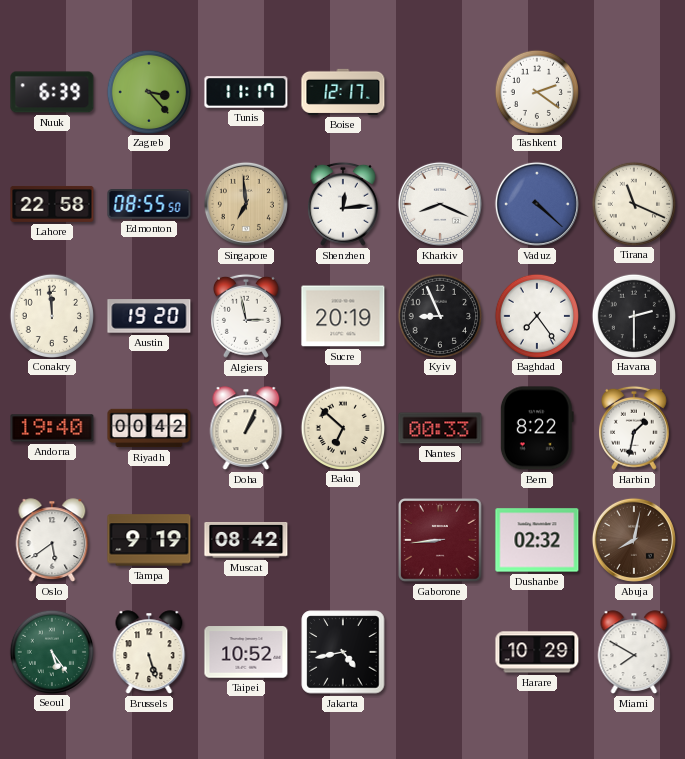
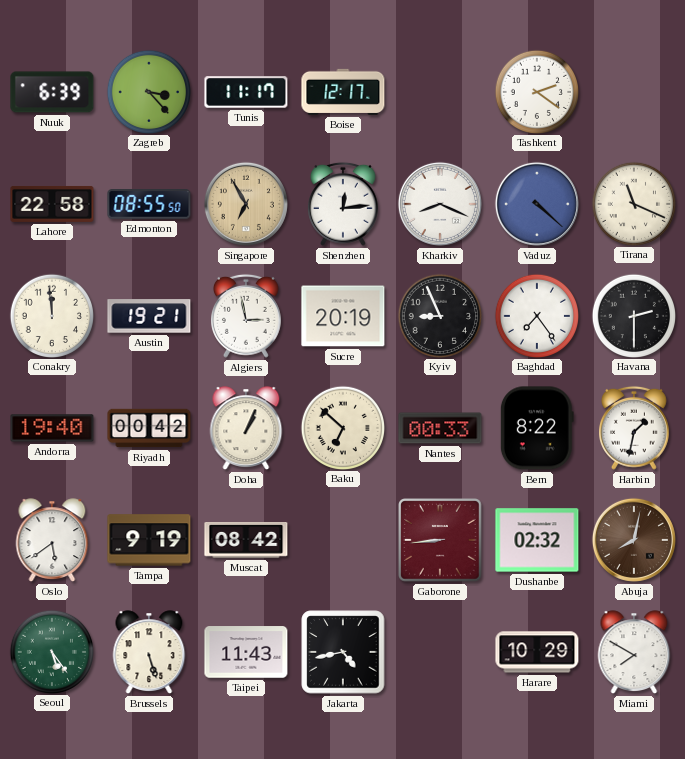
Singapore: 6:59 -> 6:55 (246, 204)
Austin: 19:20 -> 19:21 (149, 316)
Taipei: 10:52 -> 11:43 (246, 652)
